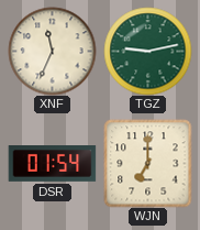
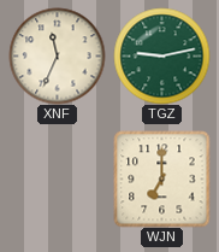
DSR: 01:54 -> none (52, 164)
